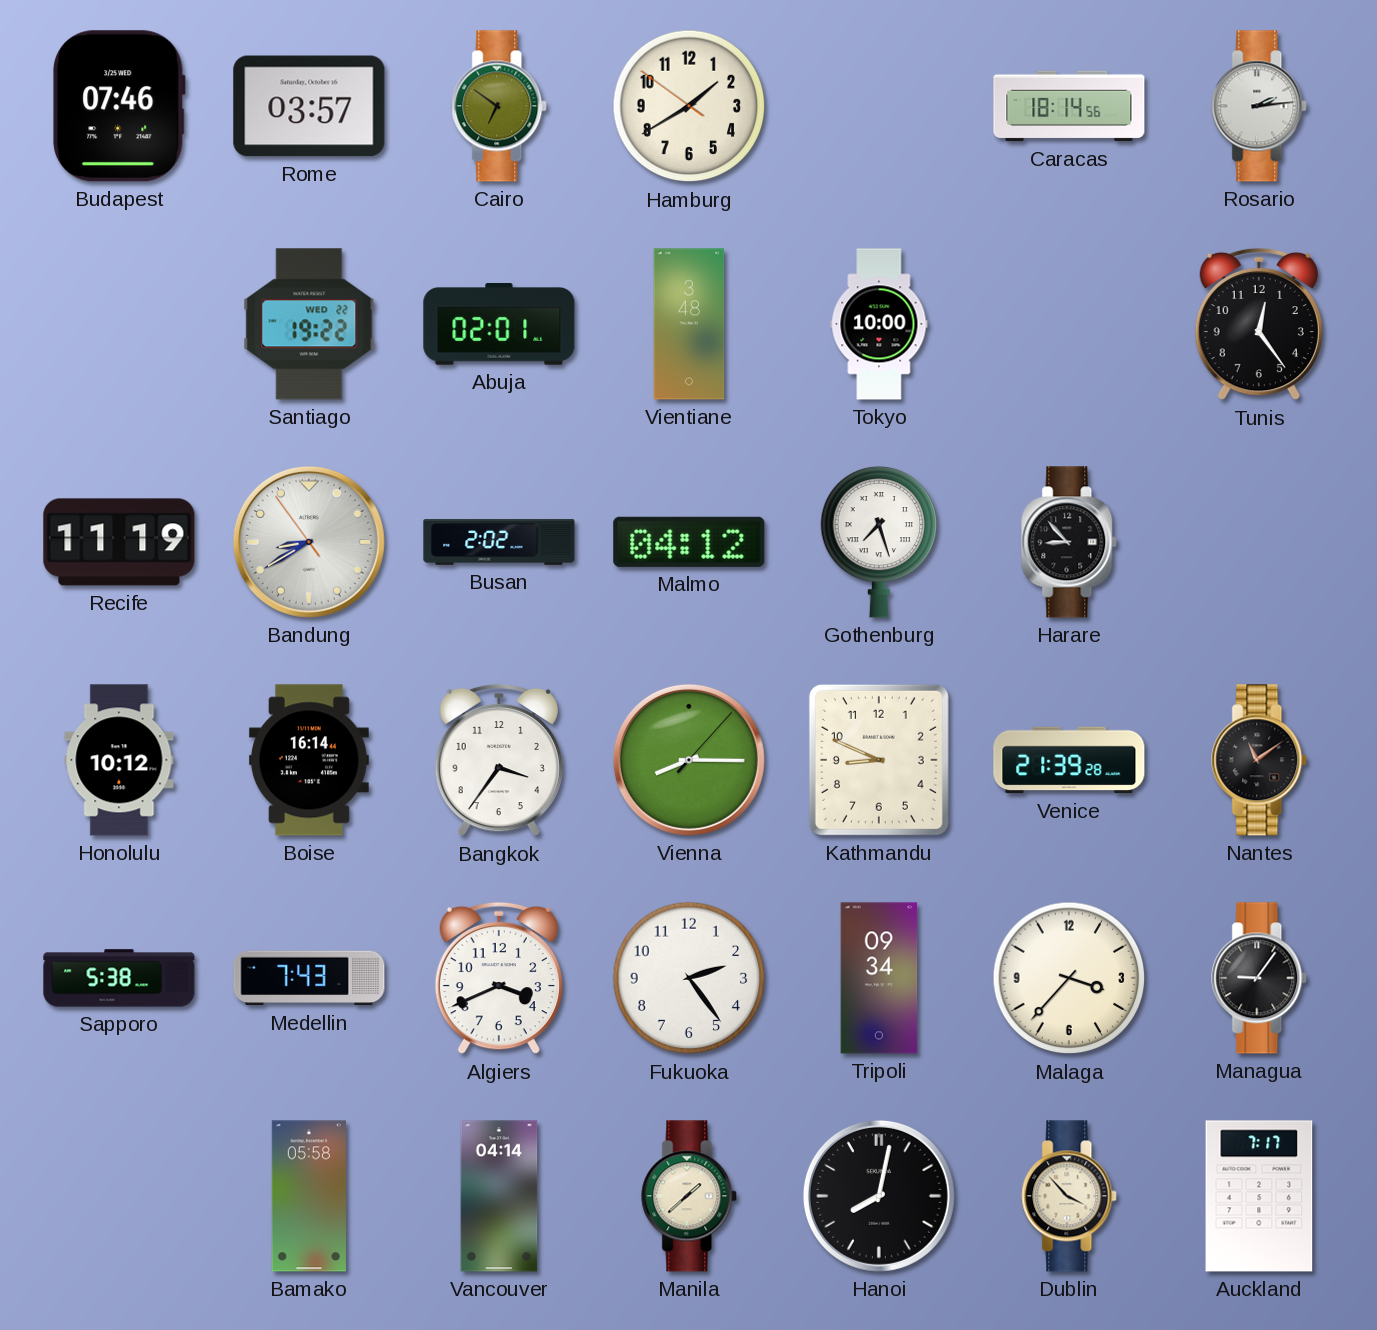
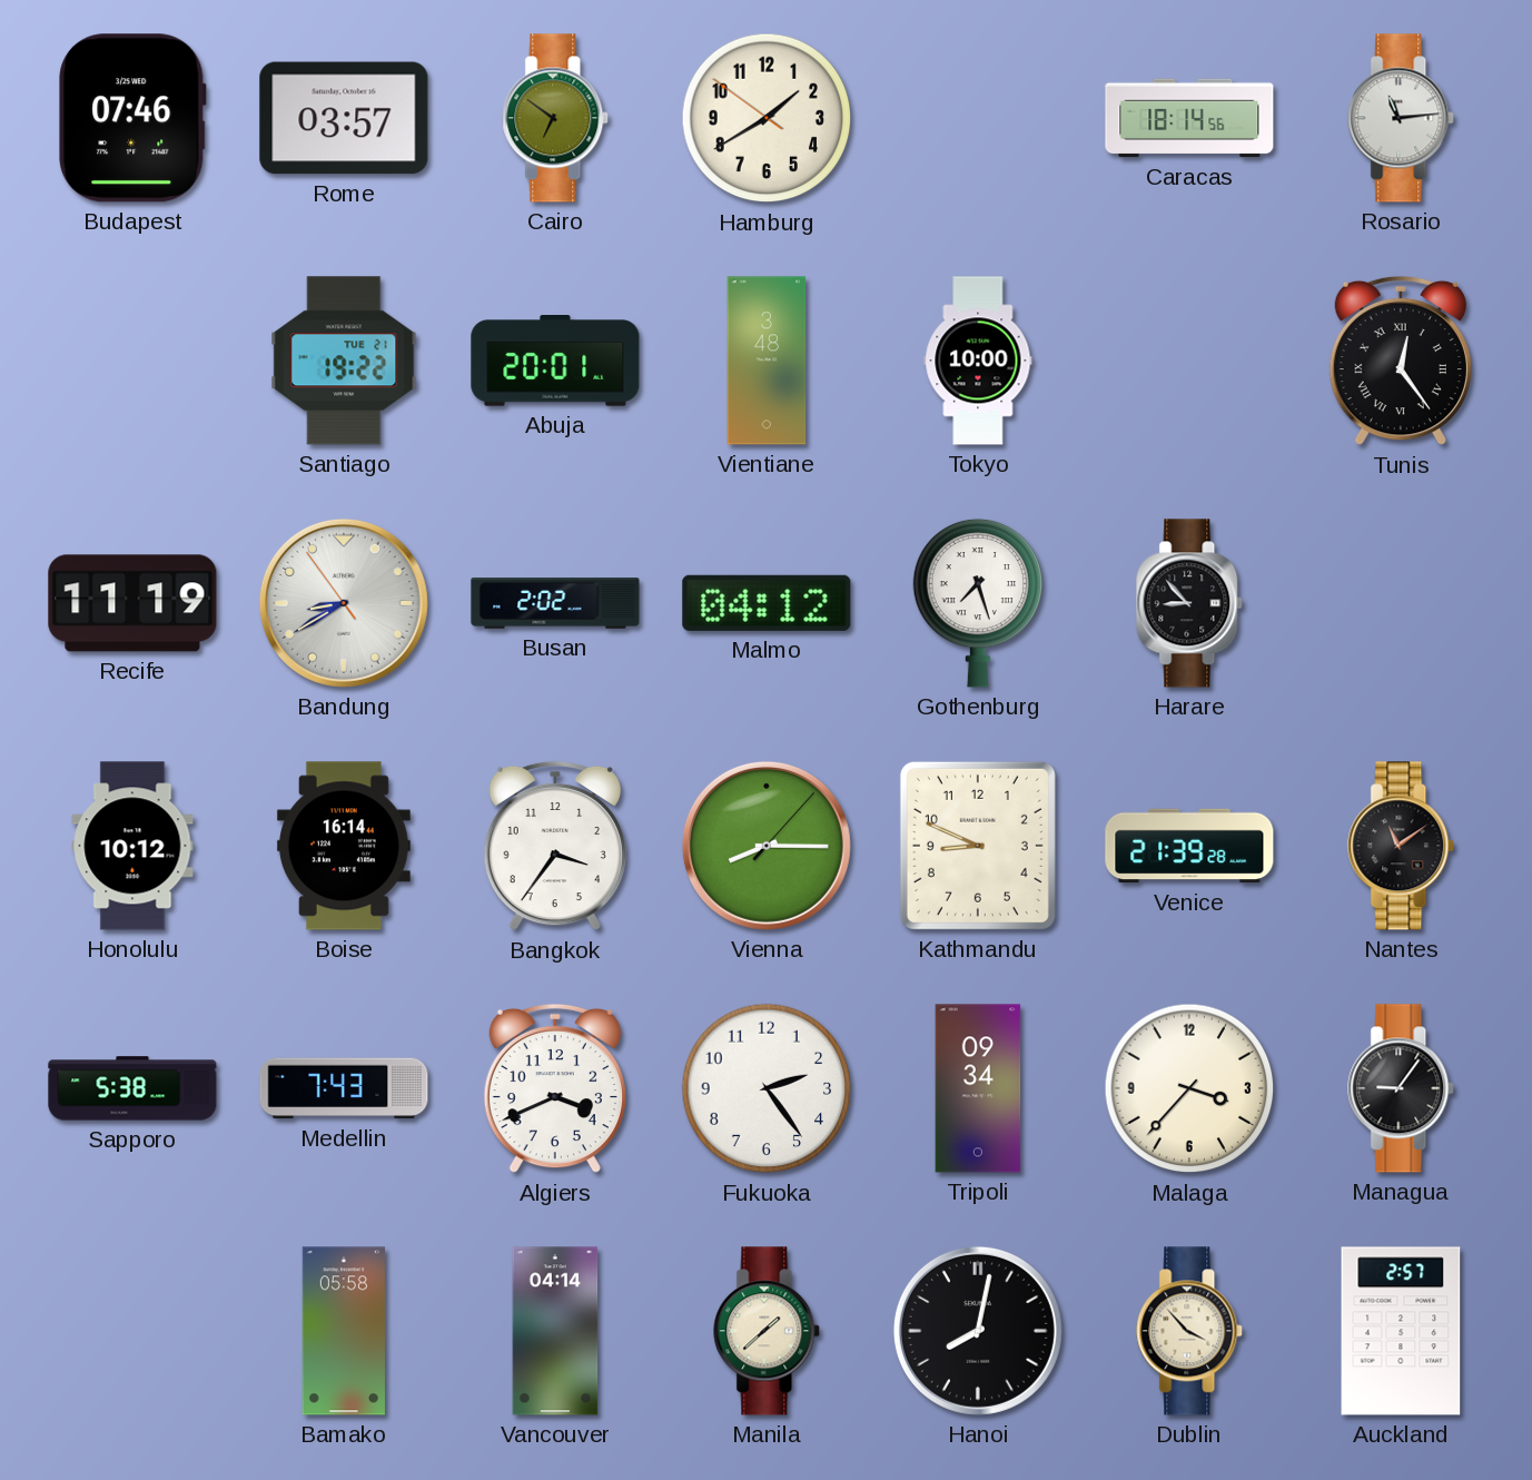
Rosario: 2:14 -> 11:14 (1402, 118)
Santiago date: WED 22 -> TUE 21 (344, 361)
Abuja: 02:01 -> 20:01 (555, 362)
Tunis numerals: Arabic -> Roman (1401, 361)
Auckland: 7:17 -> 2:57 (1401, 1331)
